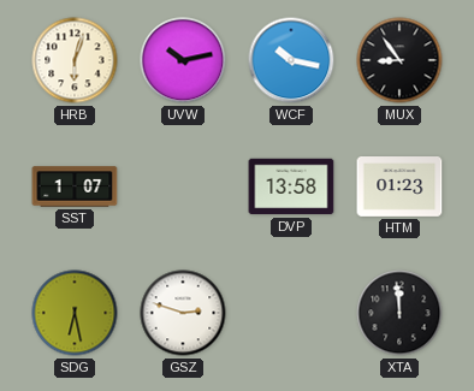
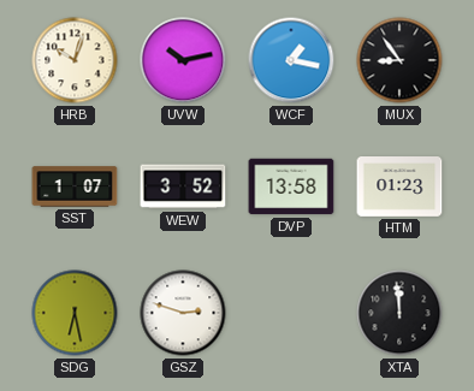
HRB: 6:03 -> 10:03 (75, 60)
WCF: 10:17 -> 1:17 (291, 60)
WEW: none -> 3:52 (183, 186)
